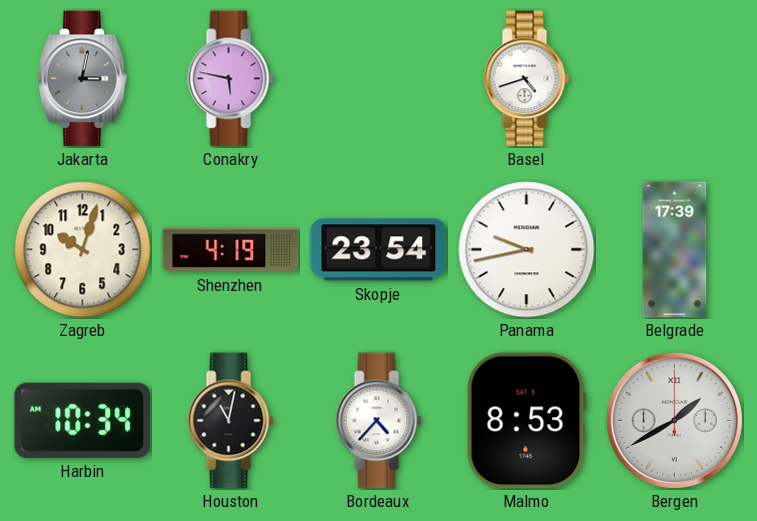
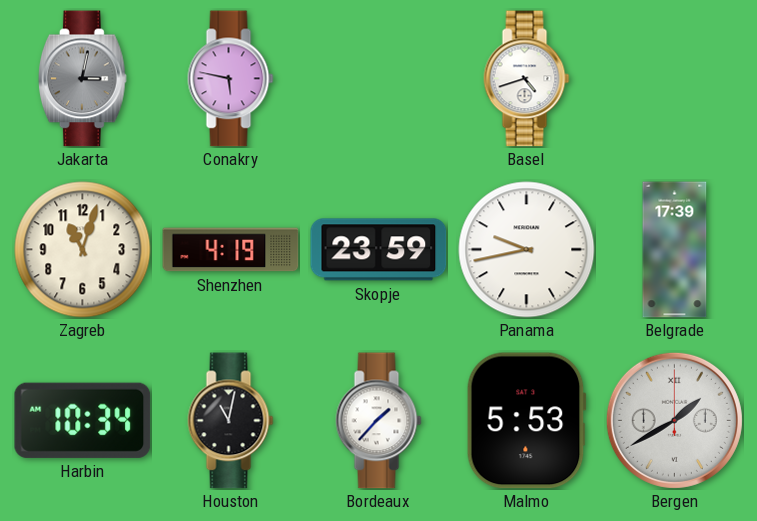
Zagreb: 10:03 -> 11:03 (83, 250)
Skopje: 23:54 -> 23:59 (379, 250)
Bordeaux: 4:37 -> 1:37 (379, 421)
Malmo: 8:53 -> 5:53 (526, 421)
